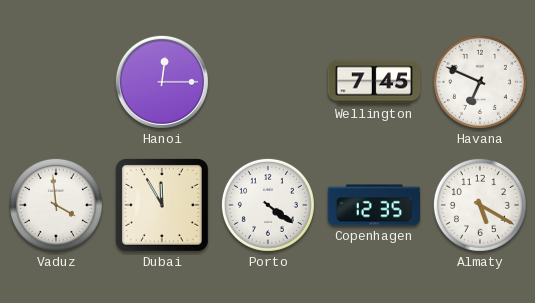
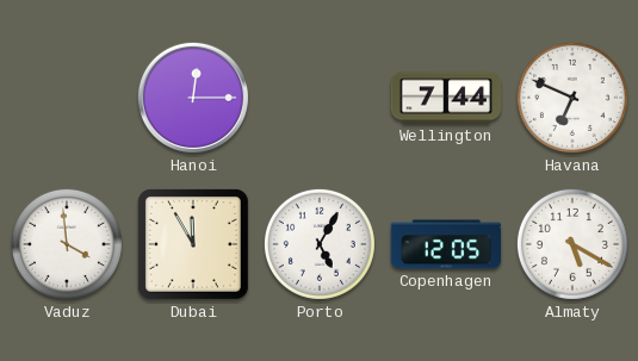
Wellington: 7:45 -> 7:44 (446, 98)
Porto: 4:21 -> 5:05 (320, 244)
Copenhagen: 12:35 -> 12:05 (446, 244)
